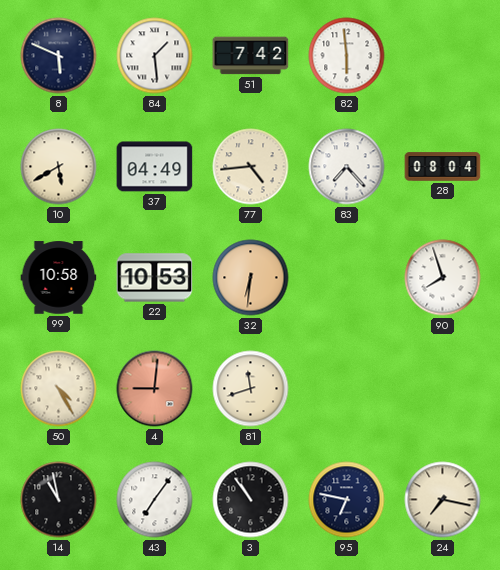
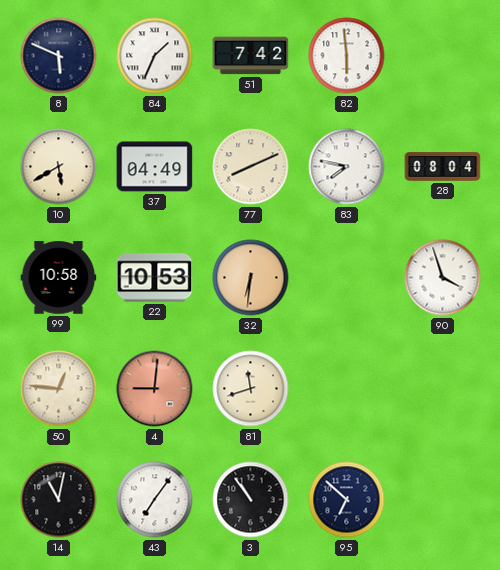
84: 1:29 -> 1:34 (155, 56)
77: 4:44 -> 8:11 (251, 167)
83: 7:23 -> 7:47 (347, 167)
90: 7:57 -> 3:57 (443, 278)
50: 4:25 -> 12:46 (59, 389)
14: 10:58 -> 11:02 (59, 500)
95: 6:47 -> 6:52 (347, 500)
24: 7:17 -> none (443, 500)
